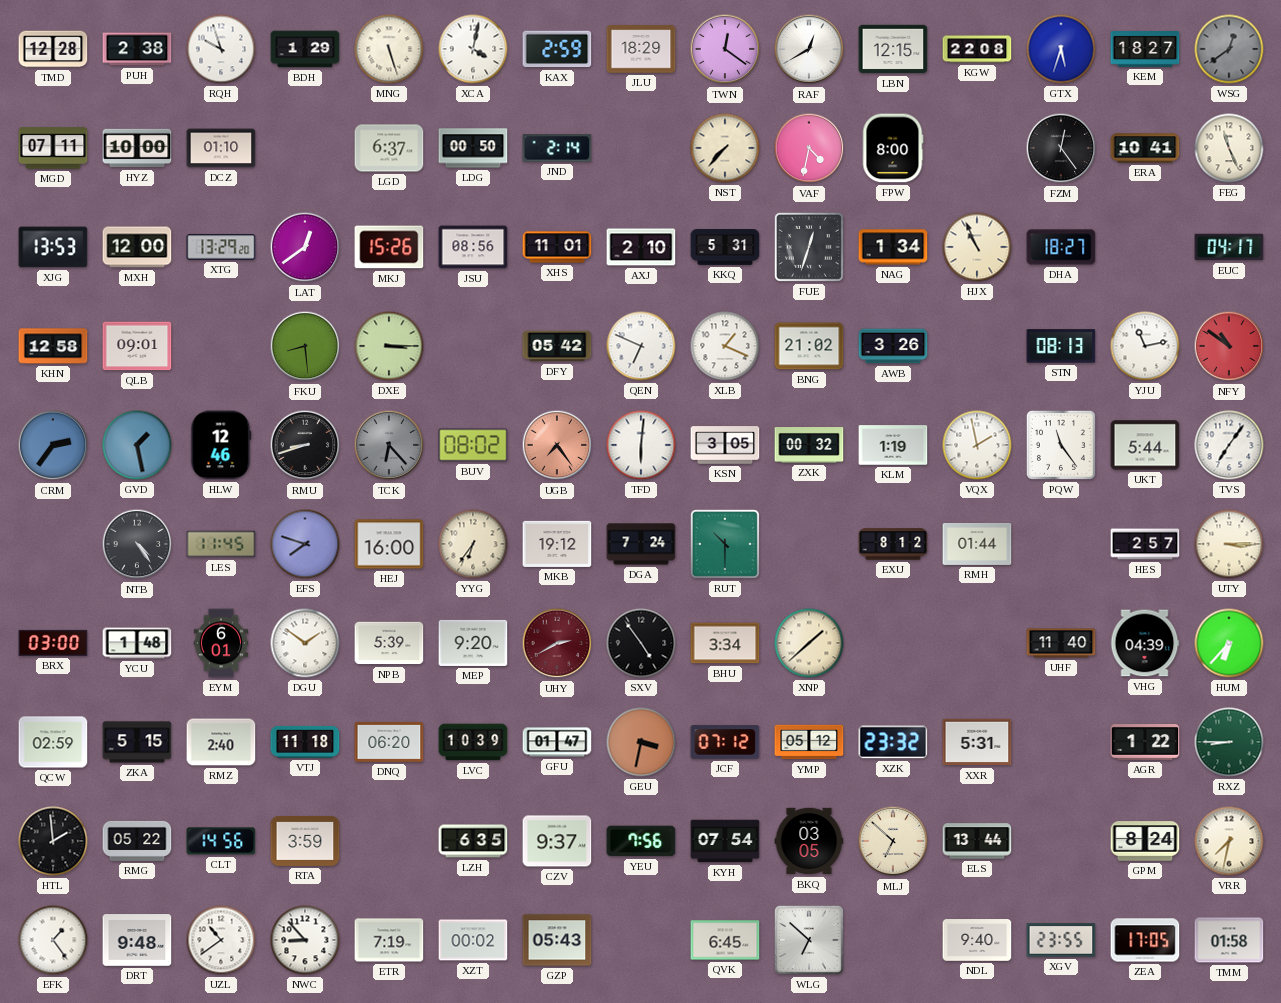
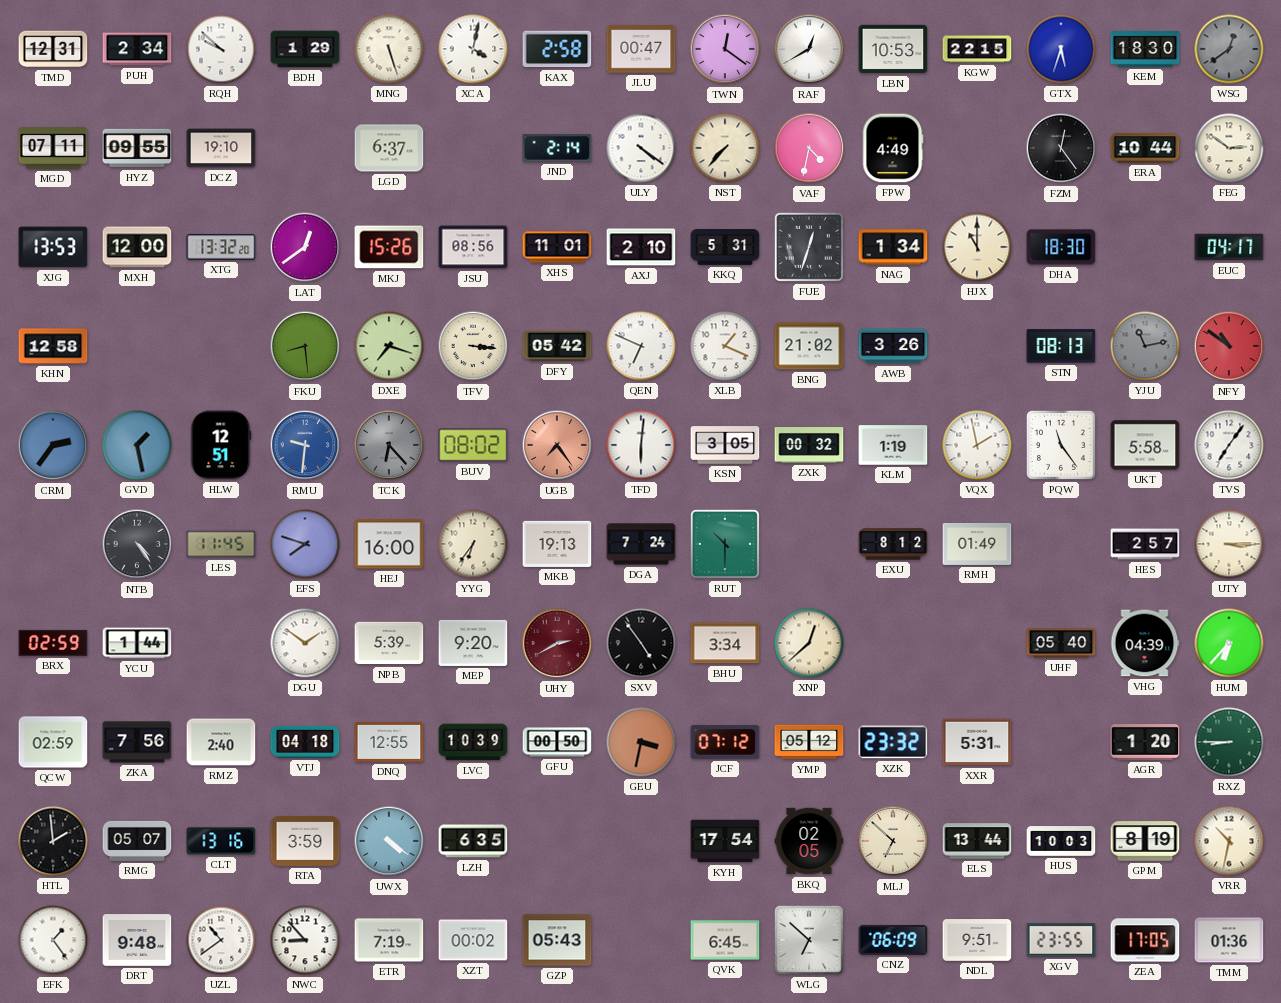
TMD: 12:28 -> 12:31 (53, 49)
PUH: 2:38 -> 2:34 (137, 49)
RQH: 9:57 -> 9:52 (221, 49)
KAX: 2:59 -> 2:58 (557, 49)
JLU: 18:29 -> 00:47 (641, 49)
LBN: 12:15 -> 10:53 (893, 49)
KGW: 22:08 -> 22:15 (977, 49)
KEM: 18:27 -> 18:30 (1145, 50)
HYZ: 10:00 -> 09:55 (137, 148)
DCZ: 01:10 -> 19:10 (221, 148)
LDG: 00:50 -> none (473, 148)
ULY: none -> 4:21 (641, 148)
FPW: 8:00 -> 4:49 (893, 148)
ERA: 10:41 -> 10:44 (1145, 148)
FEG: 11:26 -> 2:51 (1229, 148)
XTG: 13:29 -> 13:32 (221, 247)
HJX: 10:56 -> 11:00 (977, 247)
DHA: 18:27 -> 18:30 (1061, 247)
QLB: 09:01 -> none (137, 346)
DXE: 3:15 -> 7:18 (389, 346)
TFV: none -> 3:16 (473, 346)
YJU dial: white -> grey (1145, 346)
HLW: 12:46 -> 12:51 (221, 445)
RMU: 8:42 -> 9:31 (305, 445)
RMU dial: black -> blue (305, 445)
UKT: 5:44 -> 5:58 (1145, 445)
MKB: 19:12 -> 19:13 (557, 544)
RMH: 01:44 -> 01:49 (977, 544)
BRX: 03:00 -> 02:59 (53, 643)
YCU: 1:48 -> 1:44 (137, 643)
EYM: 6:01 -> none (221, 643)
XNP: 1:38 -> 12:38 (809, 643)
UHF: 11:40 -> 05:40 (1061, 643)
ZKA: 5:15 -> 7:56 (137, 742)
VTJ: 11:18 -> 04:18 (305, 742)
DNQ: 06:20 -> 12:55 (389, 742)
GFU: 01:47 -> 00:50 (557, 742)
AGR: 1:22 -> 1:20 (1145, 743)
RMG: 05:22 -> 05:07 (137, 841)
CLT: 14:56 -> 13:16 (221, 841)
UWX: none -> 4:21 (389, 841)
CZV: 9:37 -> none (557, 841)
YEU: 7:56 -> none (641, 841)
KYH: 07:54 -> 17:54 (725, 841)
BKQ: 03:05 -> 02:05 (809, 841)
HUS: none -> 10:03 (1061, 841)
GPM: 8:24 -> 8:19 (1145, 841)
VRR: 7:32 -> 10:32 (1229, 841)
CNZ: none -> 06:09 (893, 940)
NDL: 9:40 -> 9:51 (977, 940)
TMM: 01:58 -> 01:36 (1229, 940)
